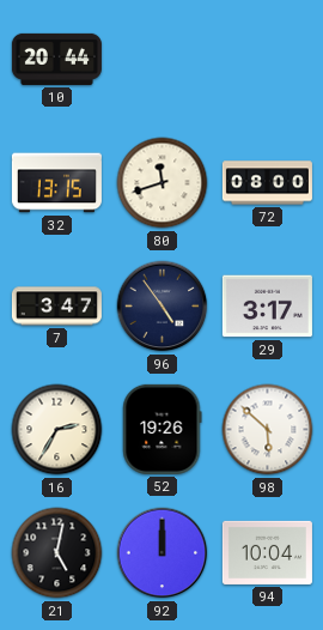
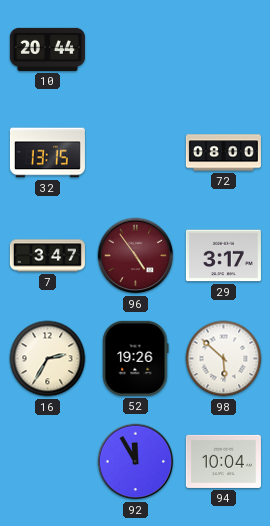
80: 11:42 -> none (163, 183)
96 dial: navy -> burgundy (136, 256)
21: 5:02 -> none (57, 553)
92: 12:00 -> 11:55 (136, 462)
